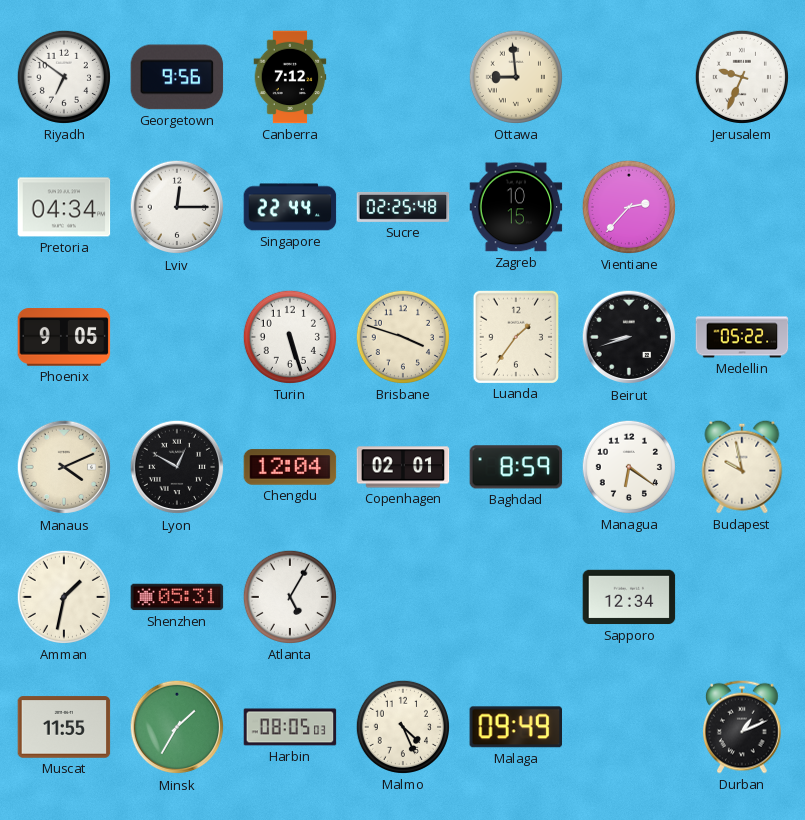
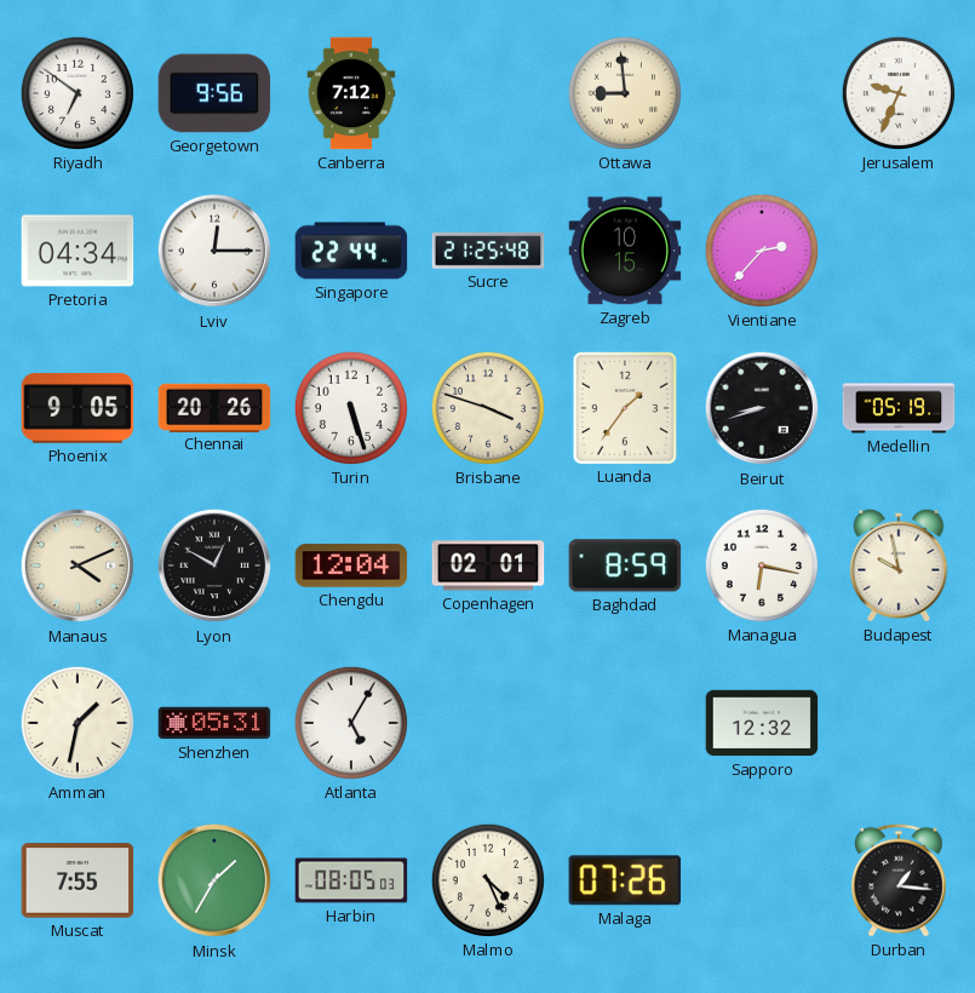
Sucre: 02:25 -> 21:25 (488, 251)
Chennai: none -> 20:26 (214, 407)
Medellin: 05:22 -> 05:19 (899, 408)
Managua: 6:21 -> 6:17 (762, 566)
Sapporo: 12:34 -> 12:32 (762, 723)
Muscat: 11:55 -> 7:55 (78, 880)
Malaga: 09:49 -> 07:26 (625, 880)
Durban: 1:11 -> 1:16 (900, 880)
